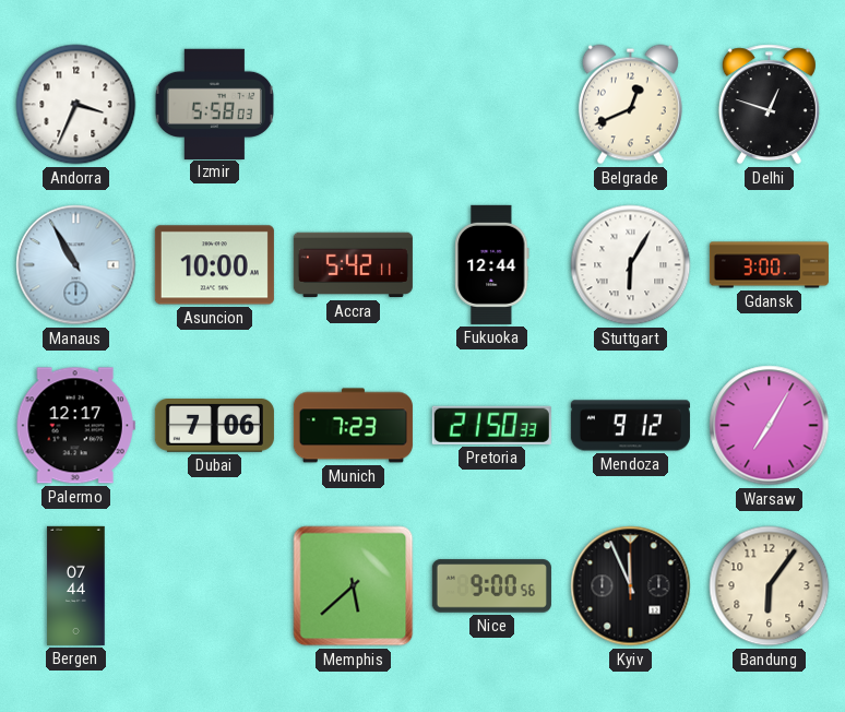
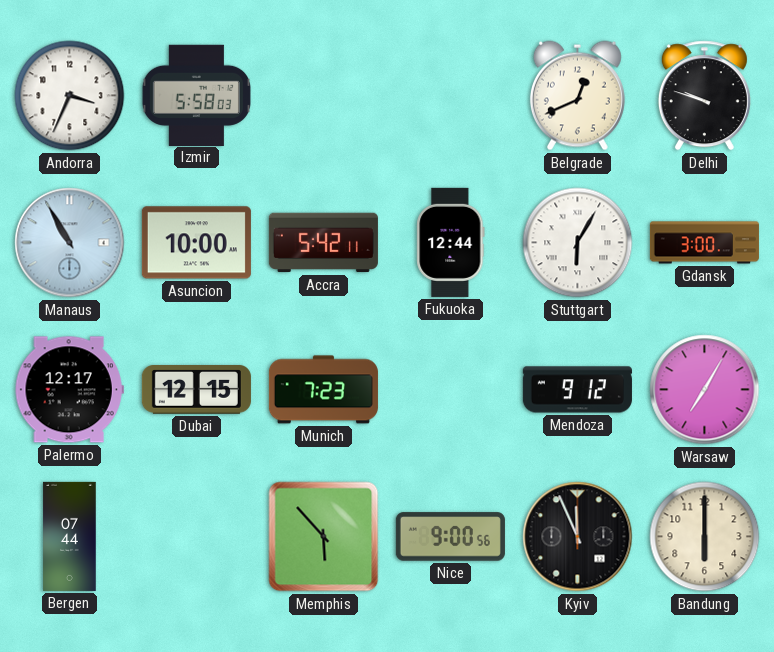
Delhi: 12:48 -> 9:48 (704, 96)
Dubai: 7:06 -> 12:15 (196, 390)
Pretoria: 21:50 -> none (491, 425)
Memphis: 5:38 -> 5:53 (324, 537)
Bandung: 6:06 -> 6:00 (705, 537)
